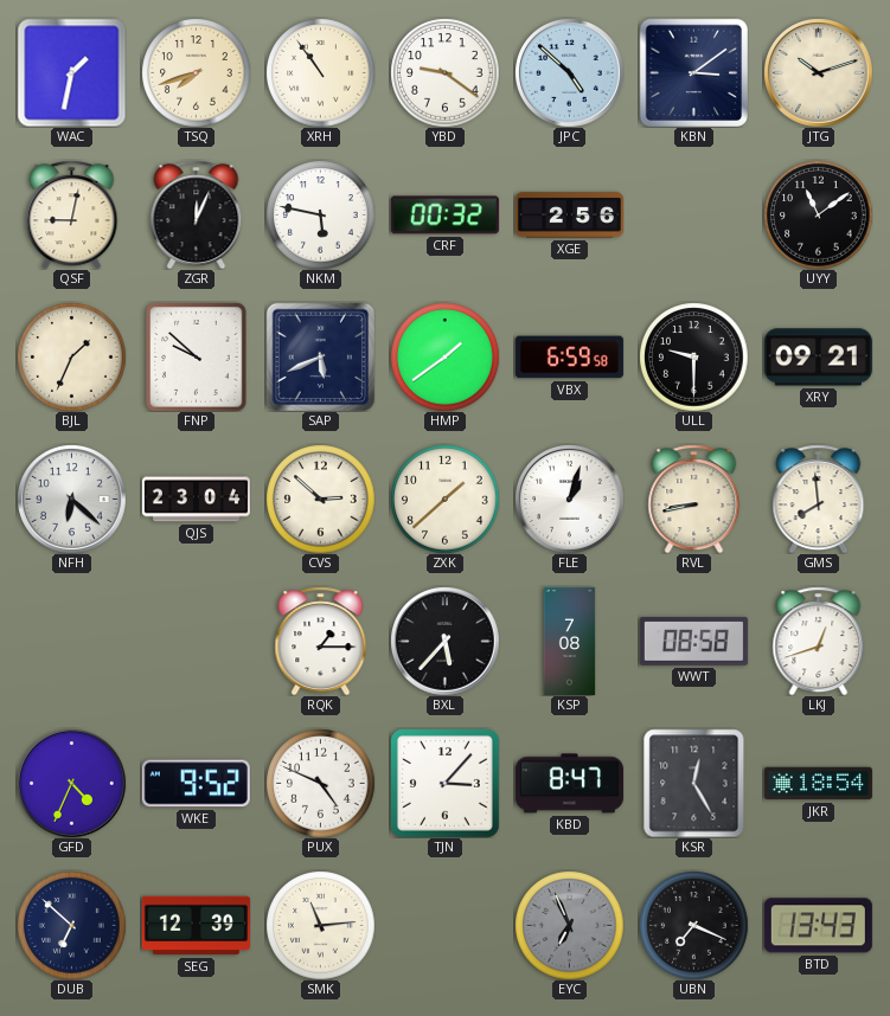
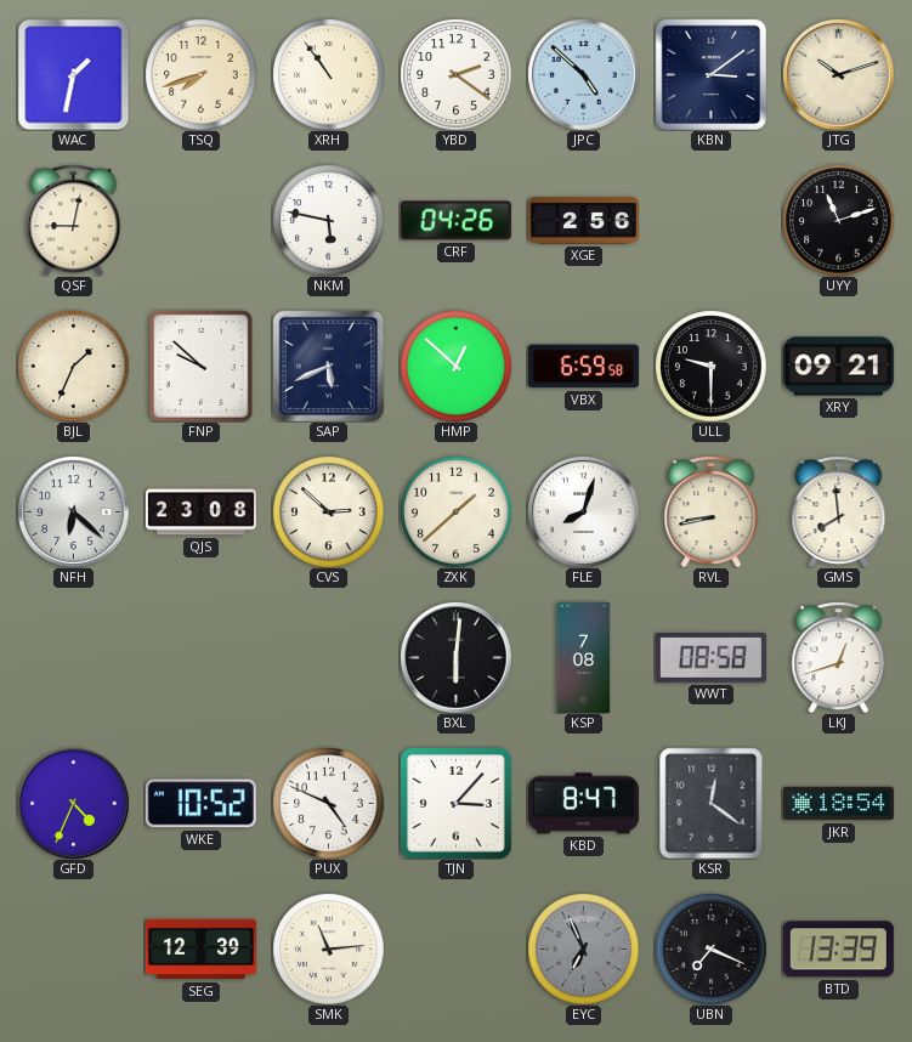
YBD: 9:21 -> 2:21 (455, 74)
ZGR: 12:04 -> none (197, 214)
CRF: 00:32 -> 04:26 (455, 221)
UYY: 11:09 -> 11:12 (838, 220)
HMP: 1:39 -> 12:52 (455, 366)
QJS: 23:04 -> 23:08 (200, 512)
FLE: 1:03 -> 8:03 (584, 512)
RQK: 1:15 -> none (321, 641)
BXL: 5:37 -> 6:01 (457, 658)
WKE: 9:52 -> 10:52 (200, 804)
KSR: 12:25 -> 12:21 (712, 803)
DUB: 6:52 -> none (71, 925)
BTD: 13:43 -> 13:39 (838, 950)
